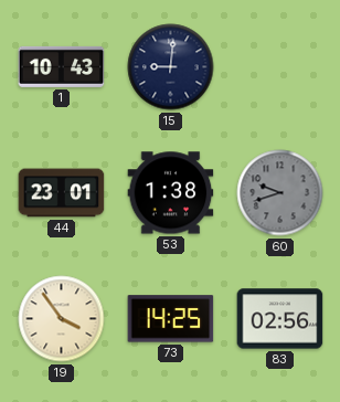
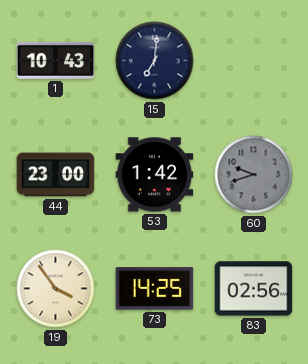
15: 9:01 -> 7:01 (155, 61)
44: 23:01 -> 23:00 (56, 175)
53: 1:38 -> 1:42 (155, 175)
